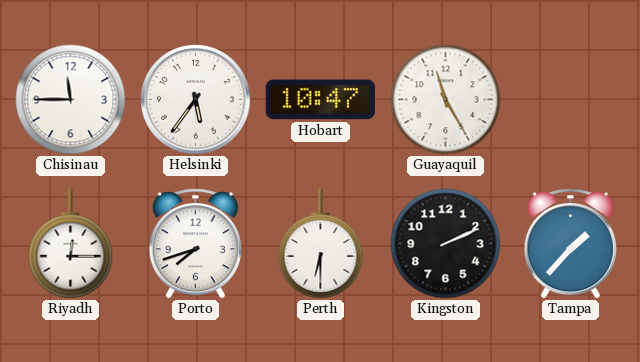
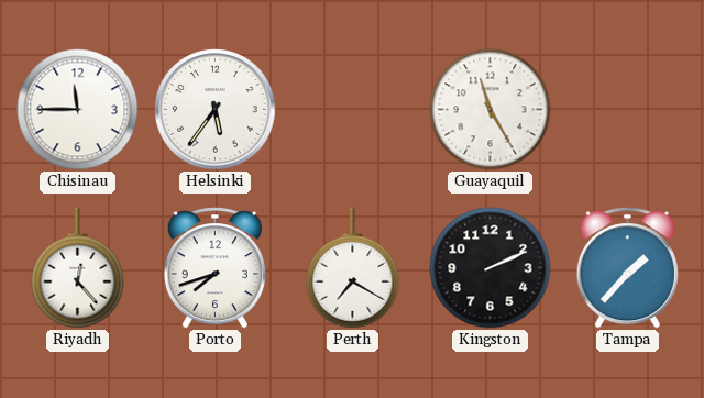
Hobart: 10:47 -> none (320, 100)
Riyadh: 12:15 -> 12:23 (78, 268)
Perth: 6:30 -> 7:20 (353, 268)
